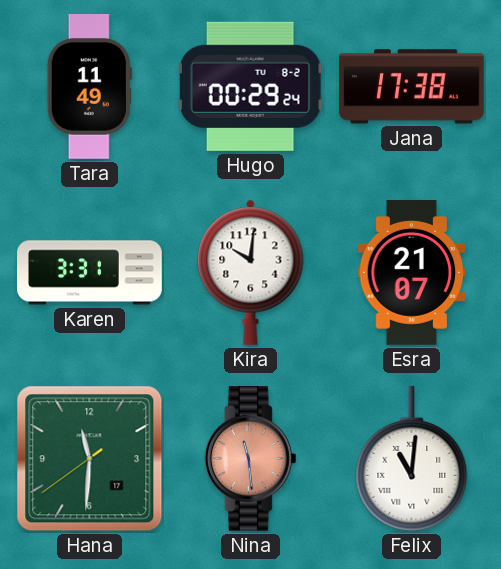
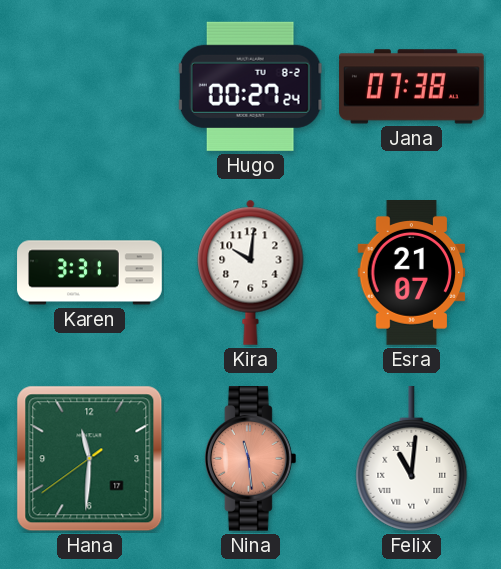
Tara: 11:49 -> none (89, 87)
Hugo: 00:29 -> 00:27 (251, 86)
Jana: 17:38 -> 07:38 (412, 87)
